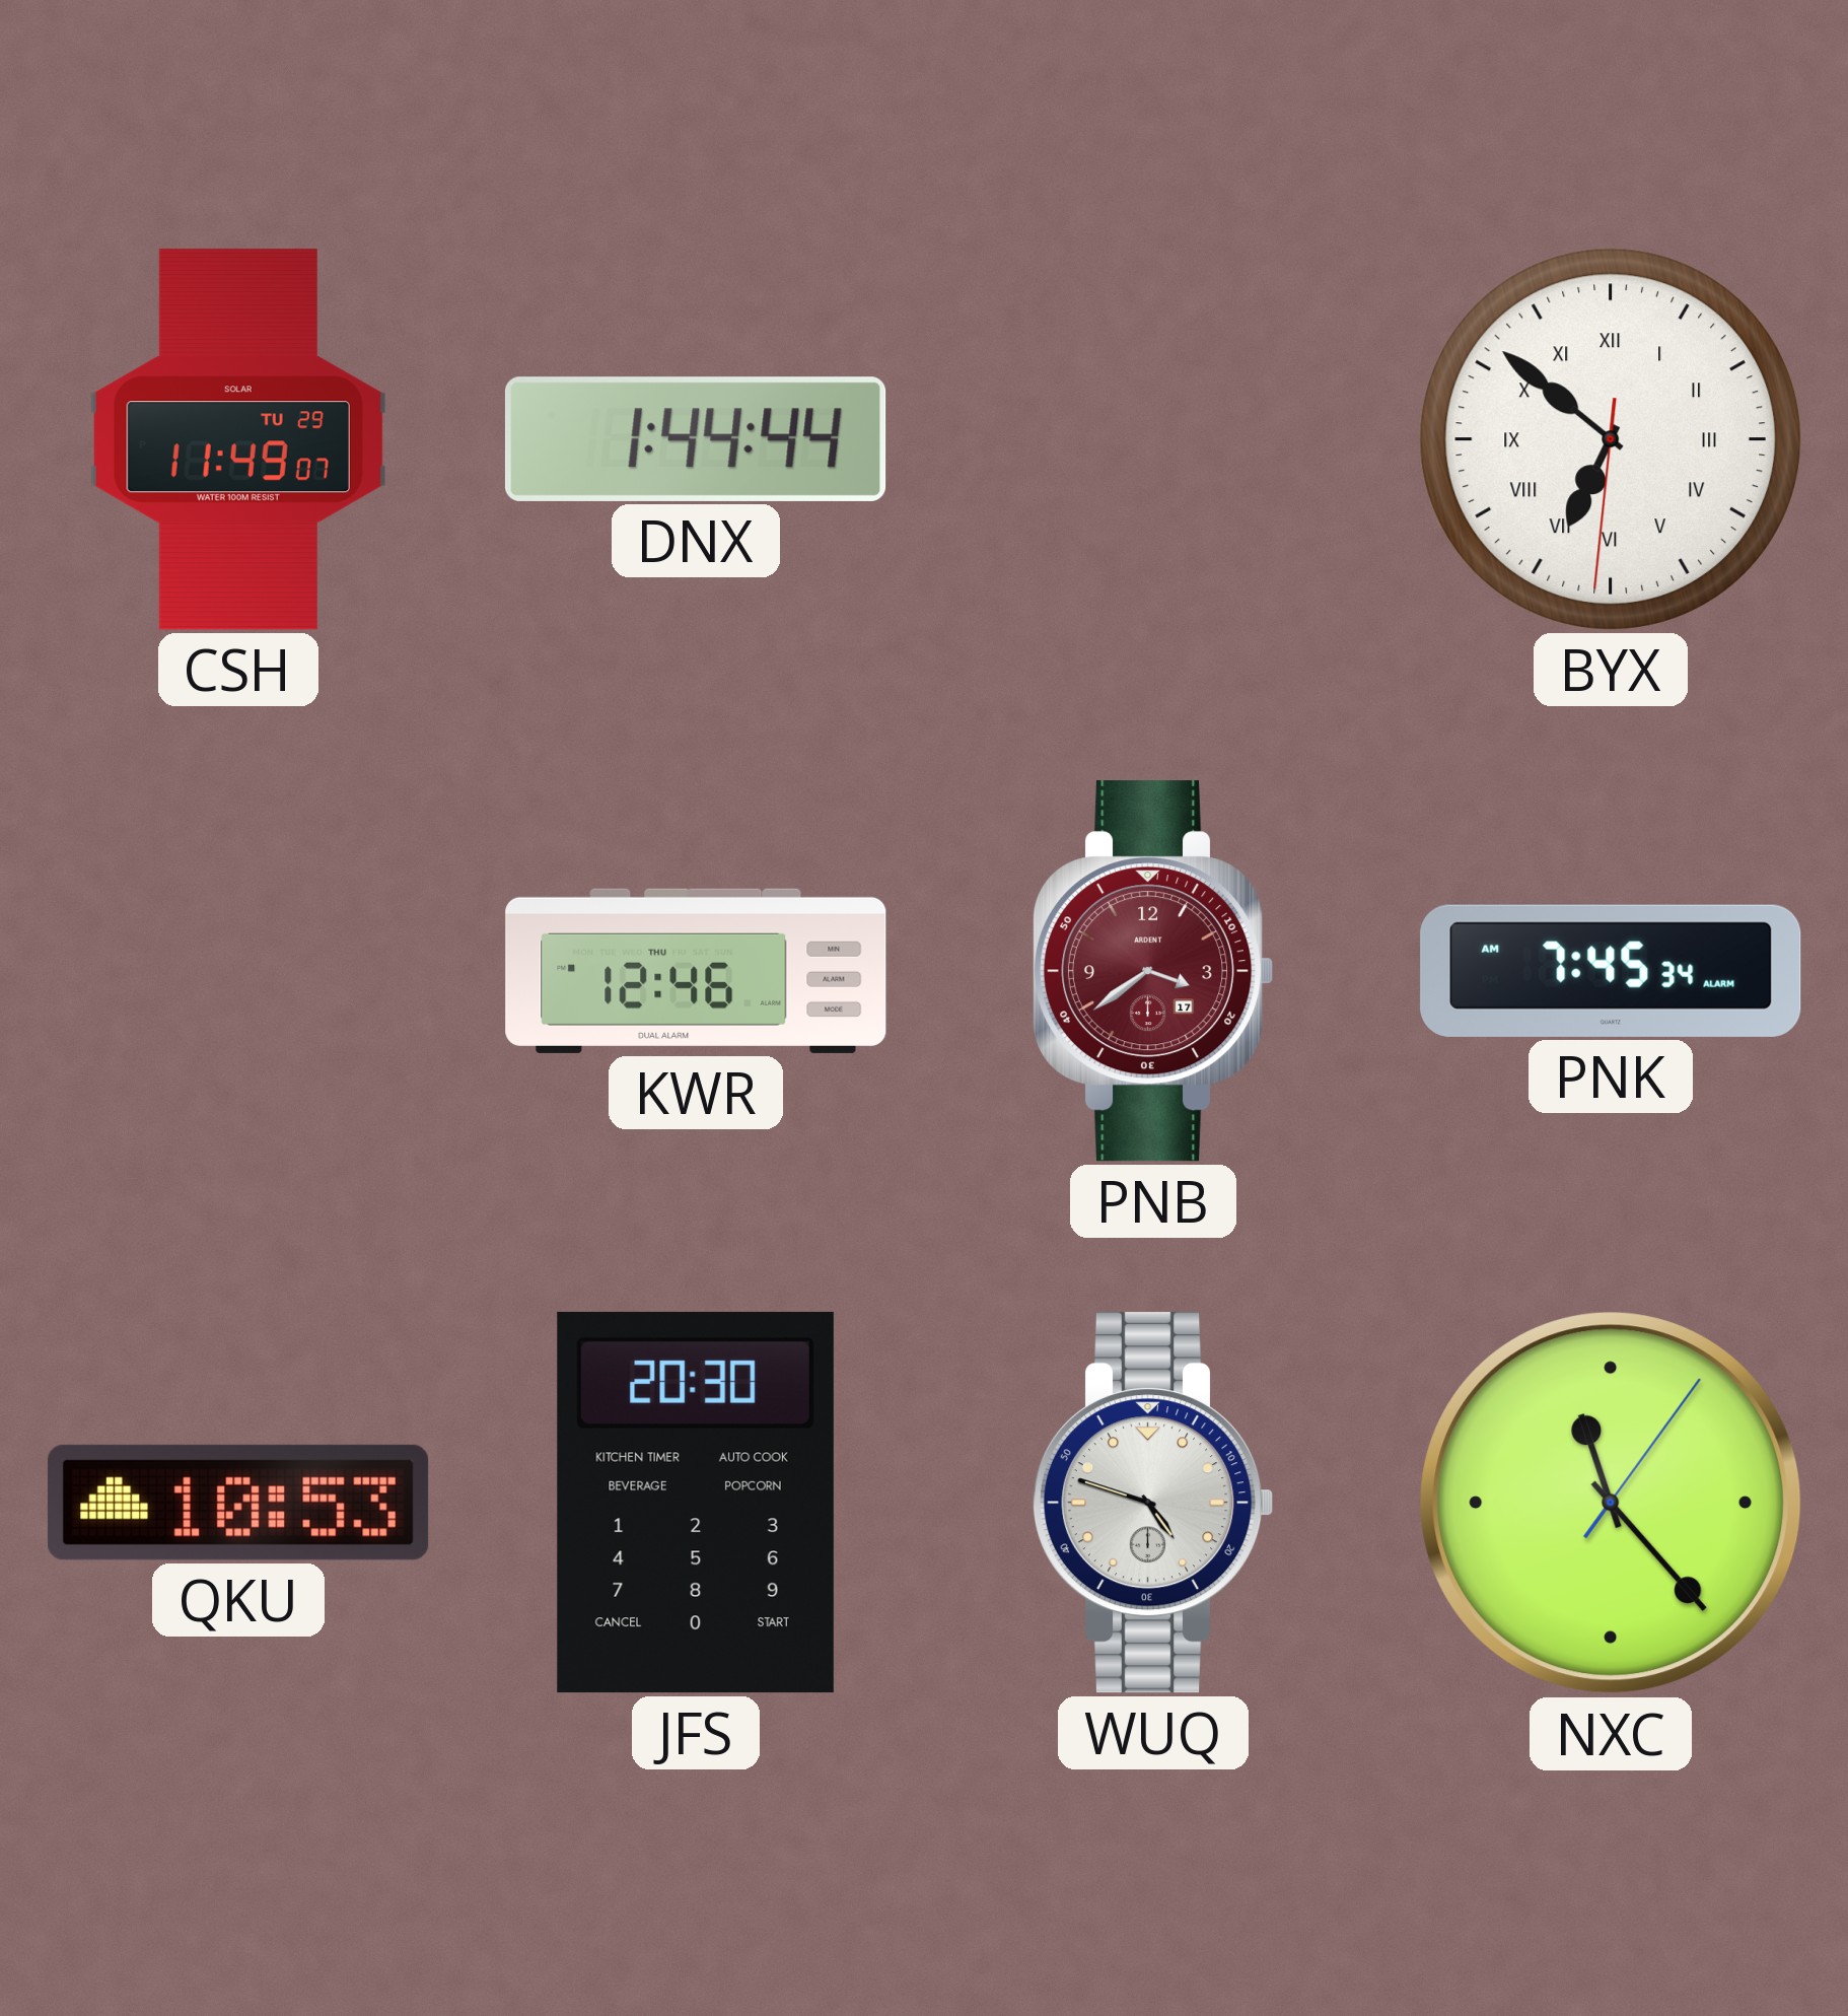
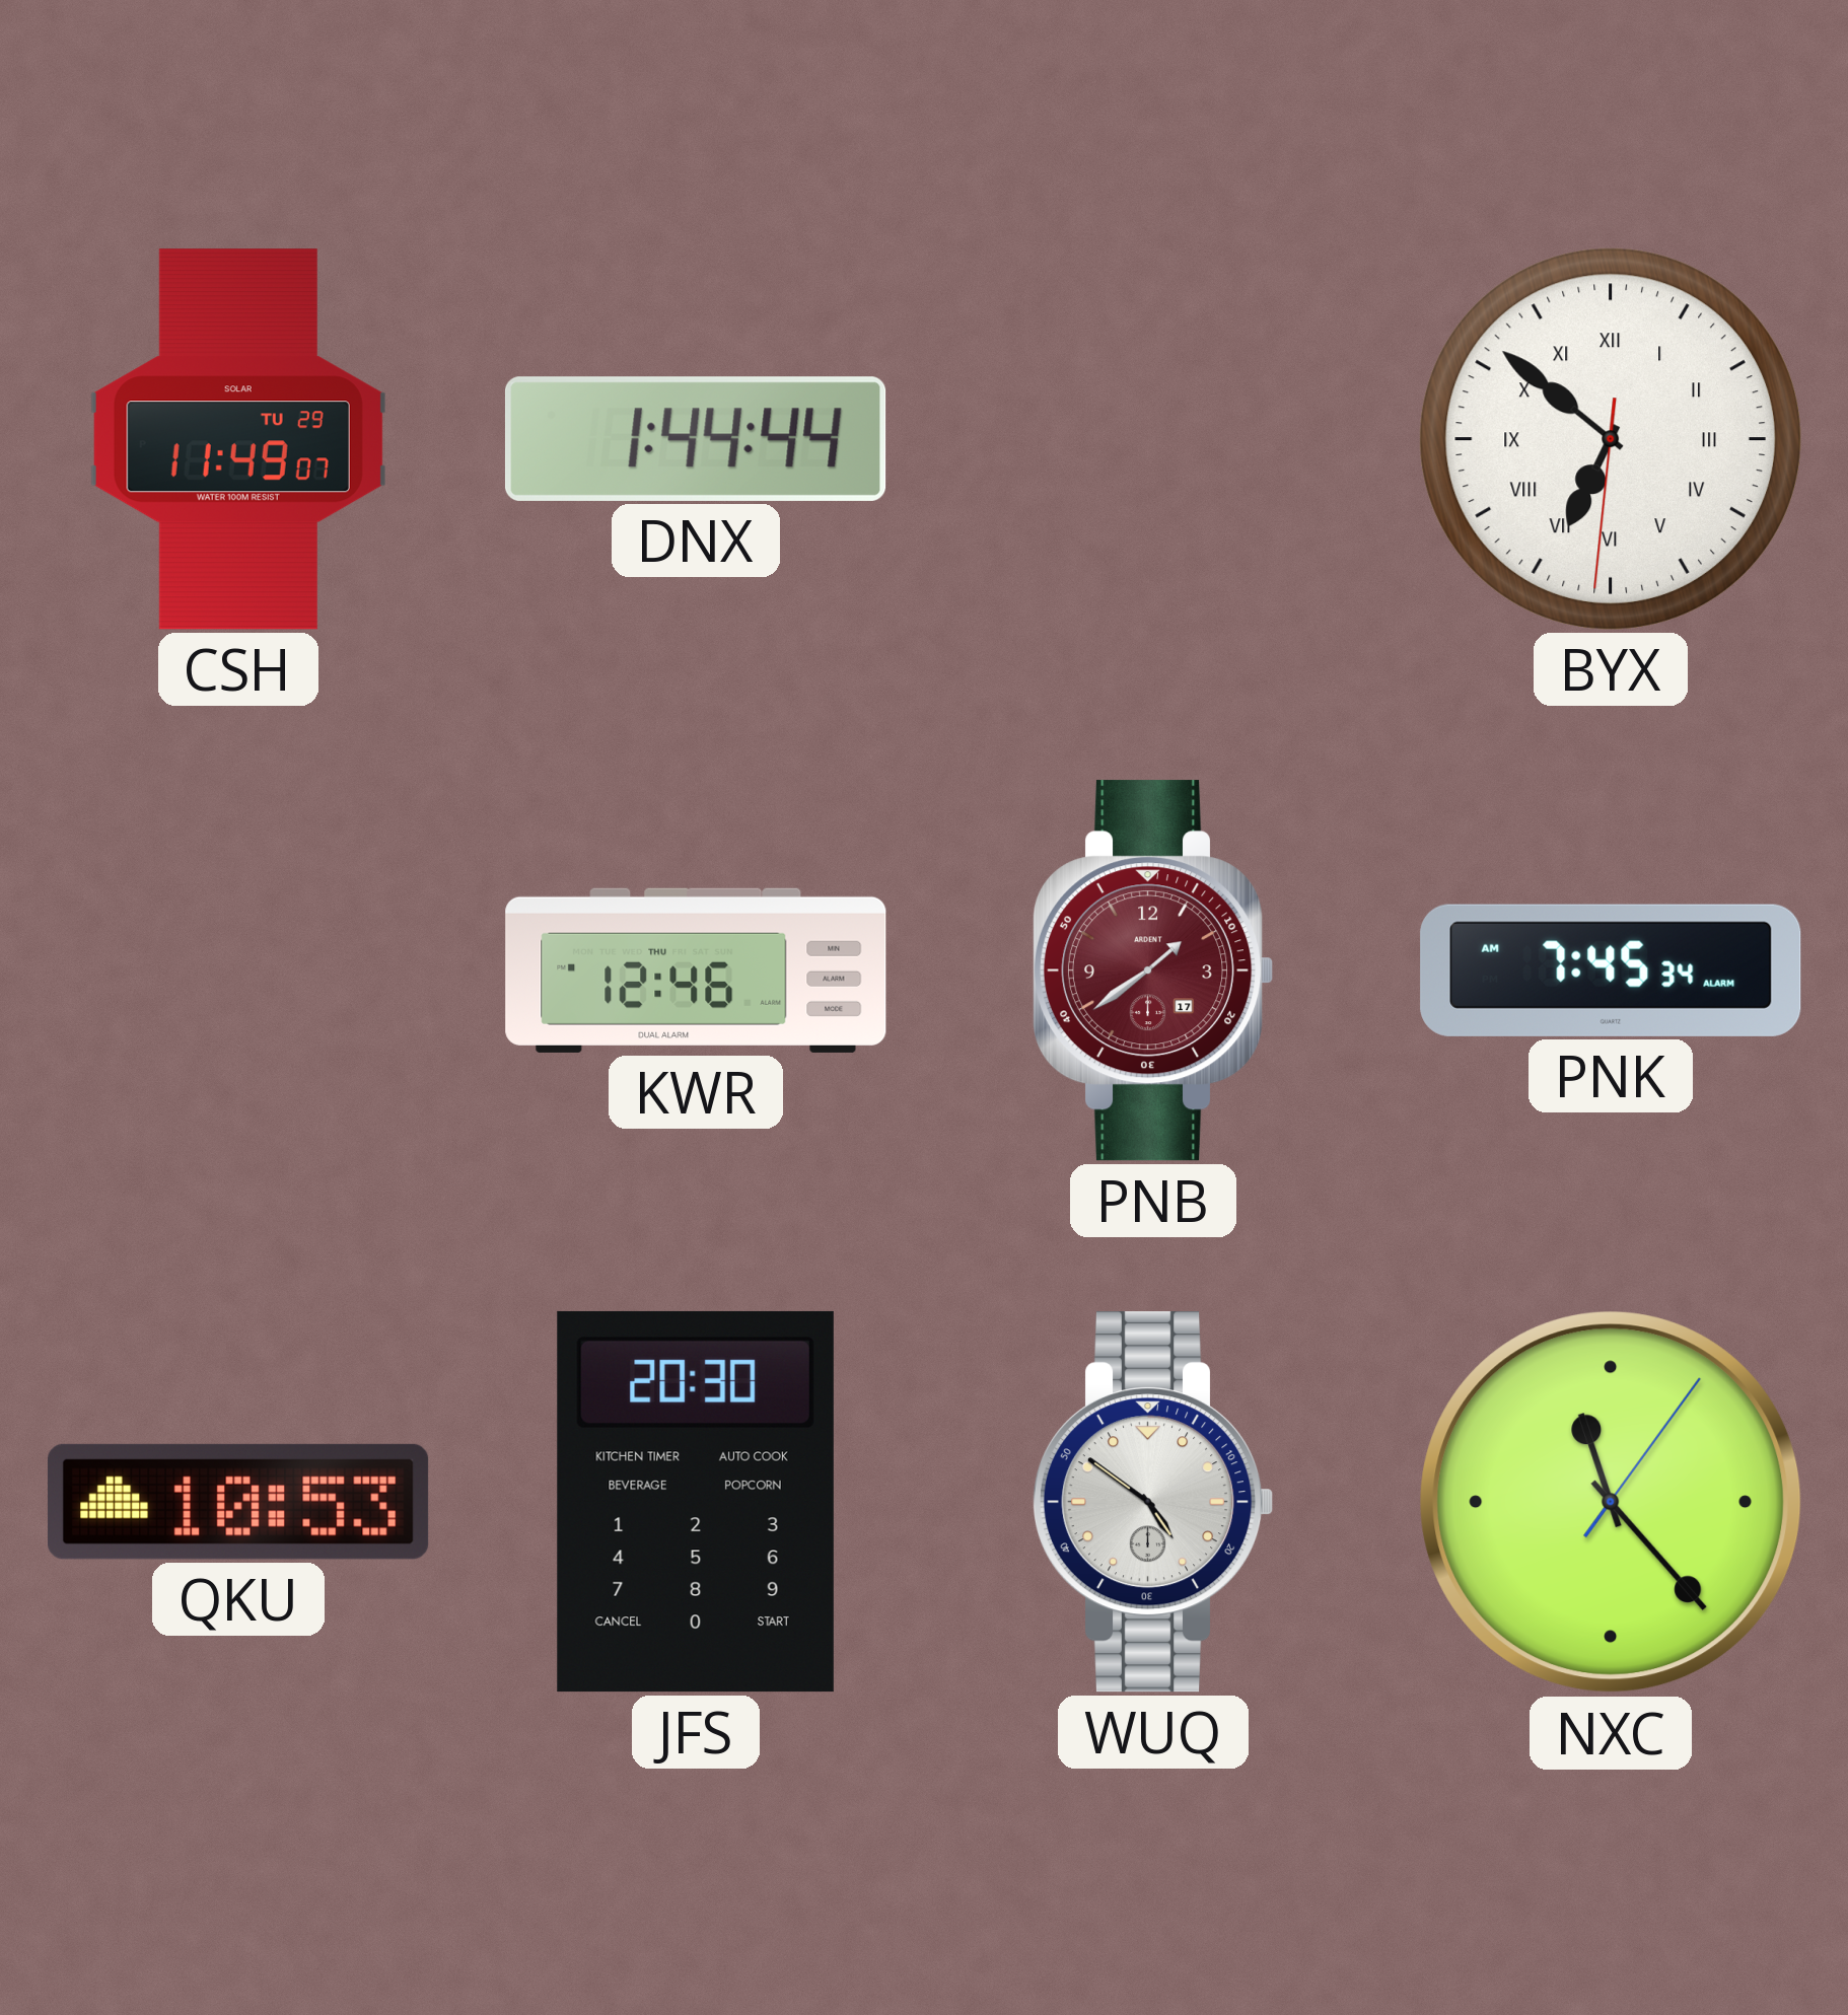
PNB: 3:39 -> 1:39 (1153, 970)
WUQ: 4:48 -> 4:51 (1153, 1502)
